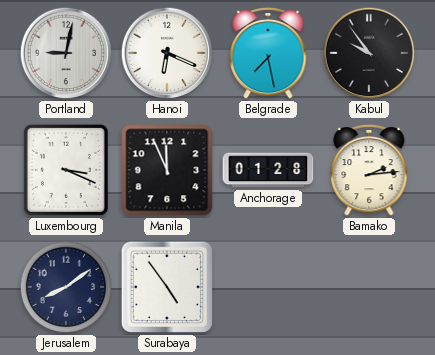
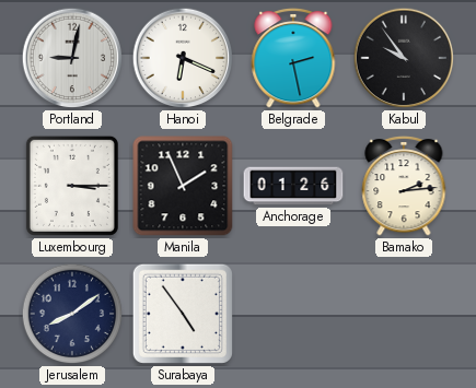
Belgrade: 7:28 -> 2:28 (293, 58)
Luxembourg: 3:19 -> 3:15 (72, 186)
Manila: 11:56 -> 1:56 (183, 186)
Anchorage: 01:28 -> 01:26 (293, 186)
